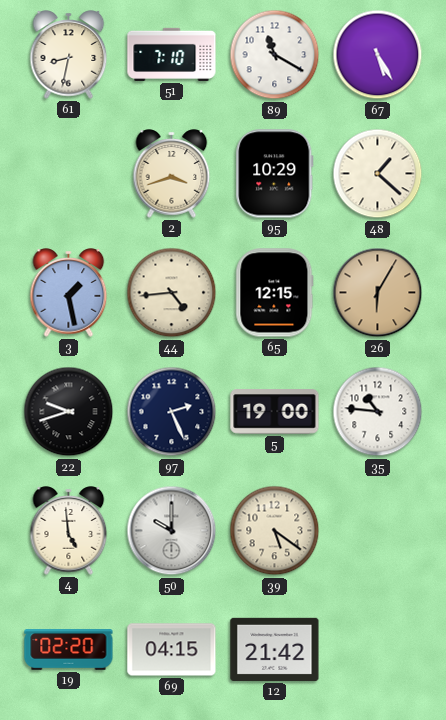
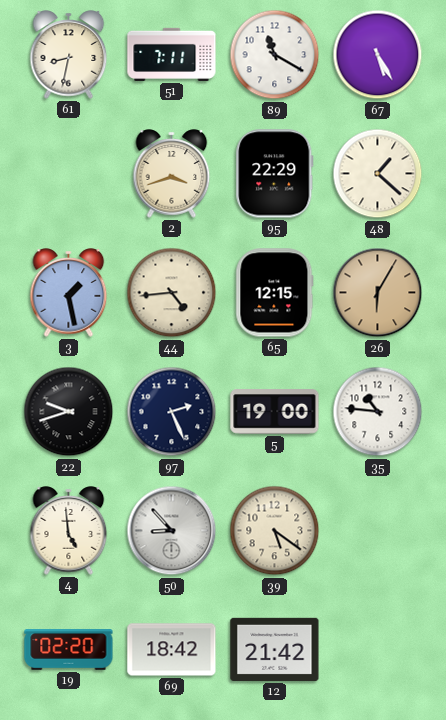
51: 7:10 -> 7:11 (172, 54)
95: 10:29 -> 22:29 (275, 174)
50: 10:00 -> 8:53 (172, 531)
69: 04:15 -> 18:42 (172, 650)
